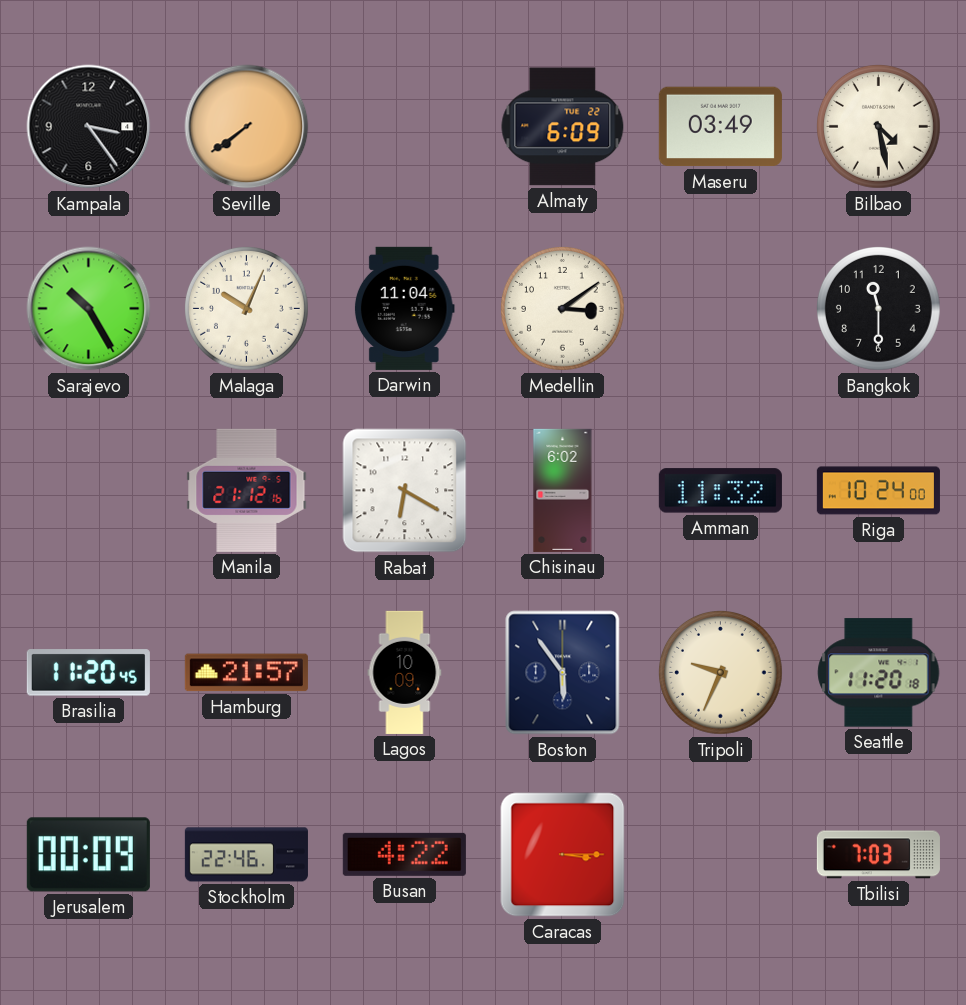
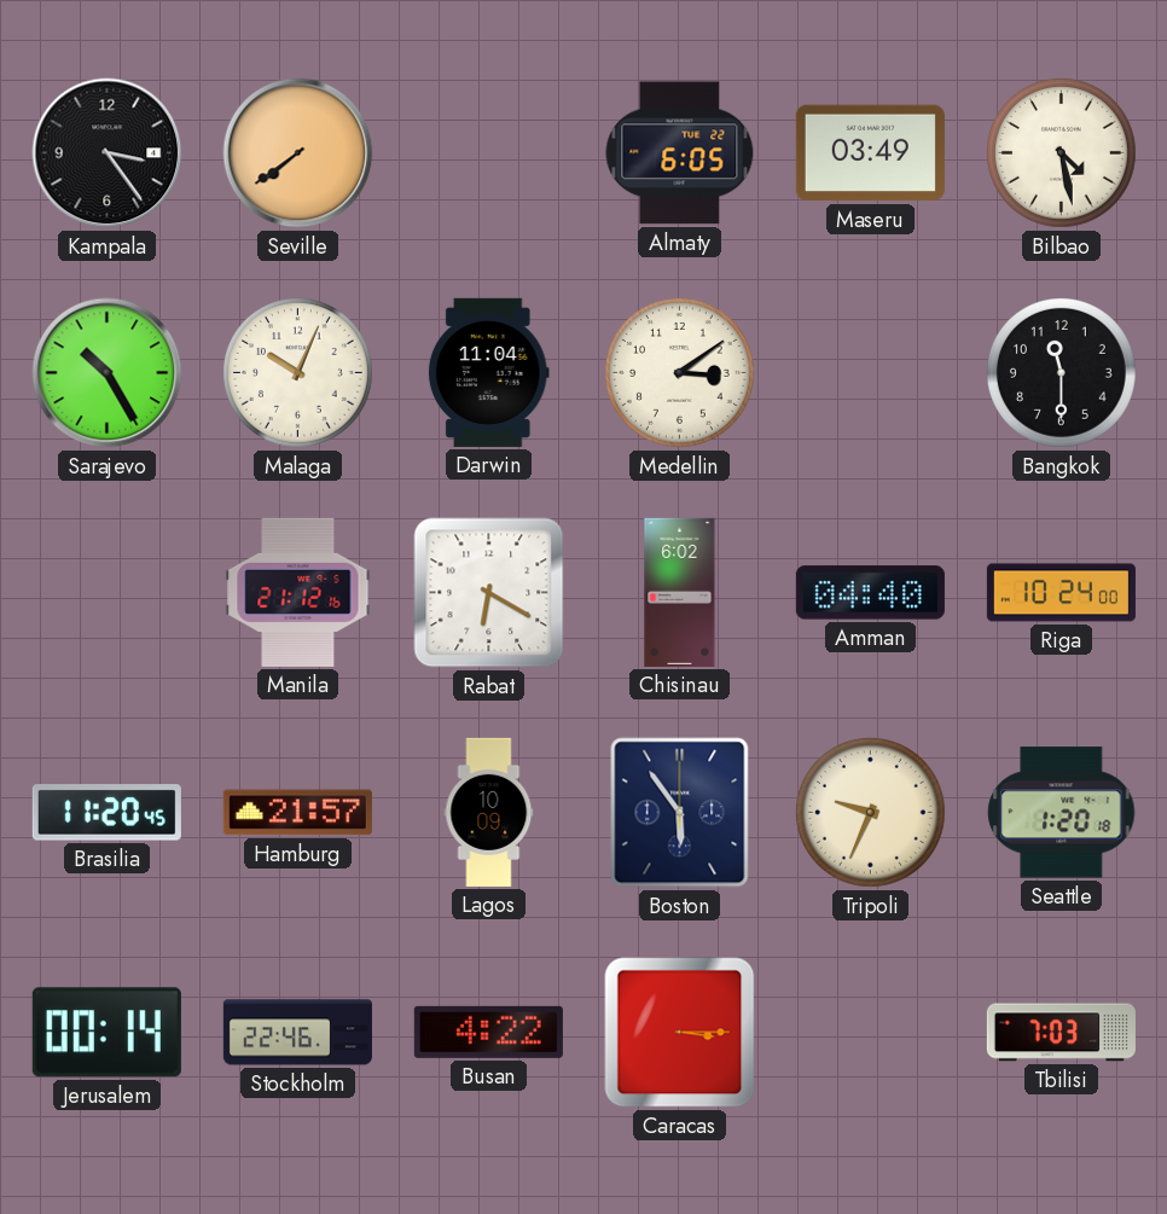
Almaty: 6:09 -> 6:05 (680, 153)
Amman: 11:32 -> 04:40 (870, 593)
Seattle: 11:20 -> 1:20 (1062, 813)
Jerusalem: 00:09 -> 00:14 (106, 1033)
